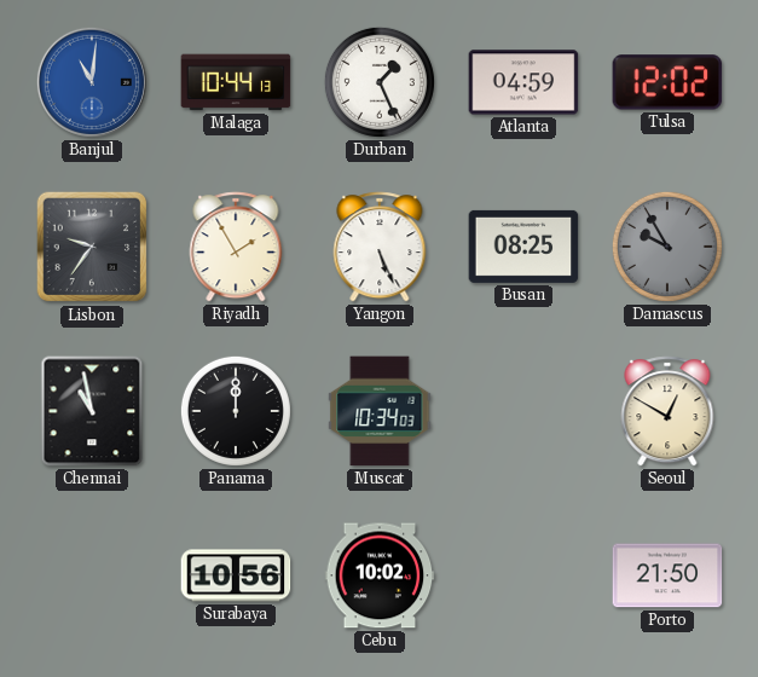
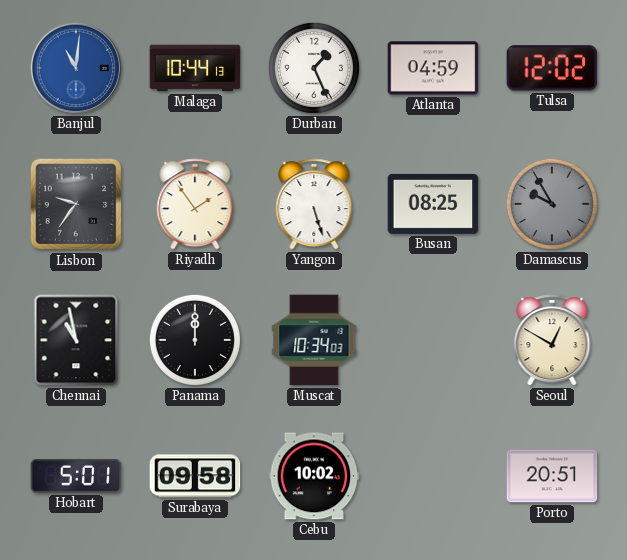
Riyadh: 1:55 -> 1:54 (195, 204)
Yangon: 5:26 -> 5:27 (314, 204)
Hobart: none -> 5:01 (76, 477)
Surabaya: 10:56 -> 09:58 (195, 476)
Porto: 21:50 -> 20:51 (552, 476)
